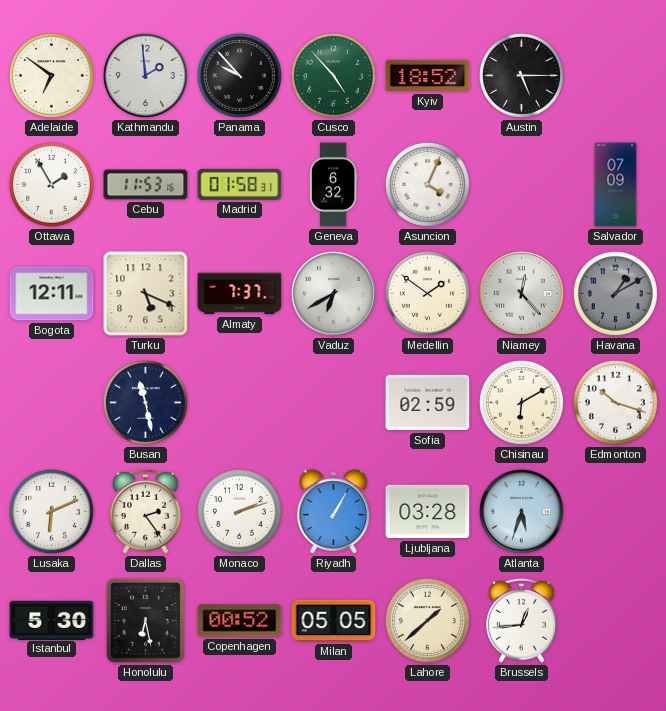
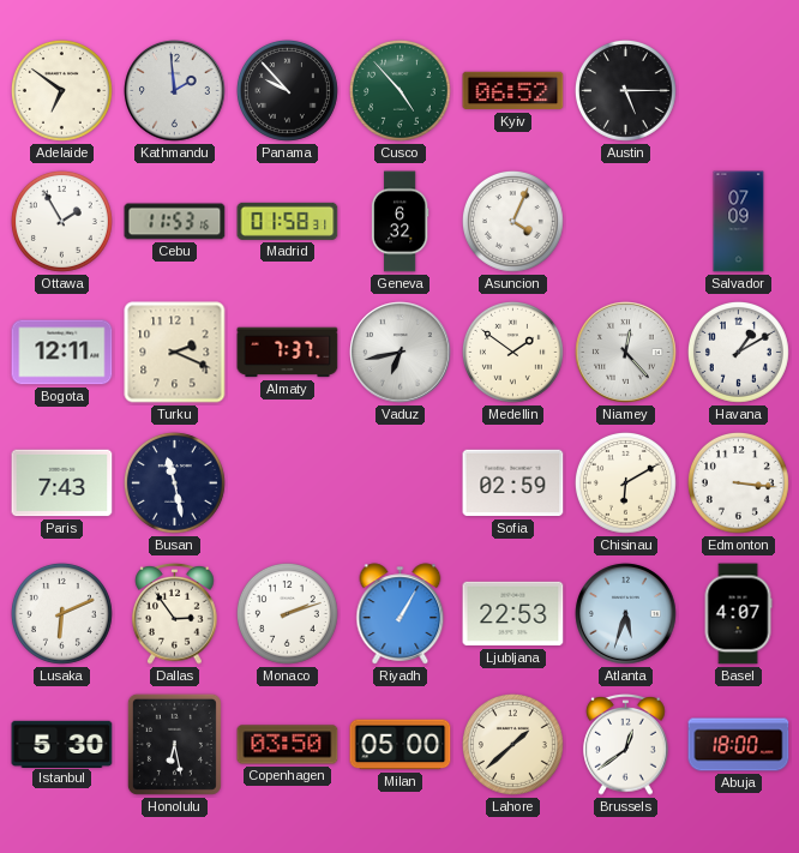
Kyiv: 18:52 -> 06:52 (513, 91)
Turku: 5:19 -> 2:19 (175, 353)
Vaduz: 6:40 -> 6:43 (401, 353)
Havana dial: grey -> white (738, 352)
Paris: none -> 7:43 (62, 483)
Edmonton: 10:18 -> 3:16 (738, 482)
Dallas: 2:24 -> 2:54 (175, 613)
Ljubljana: 03:28 -> 22:53 (513, 614)
Basel: none -> 4:07 (738, 614)
Copenhagen: 00:52 -> 03:50 (288, 745)
Milan: 05:05 -> 05:00 (401, 745)
Brussels: 12:44 -> 12:39 (626, 744)
Abuja: none -> 18:00 (739, 745)
